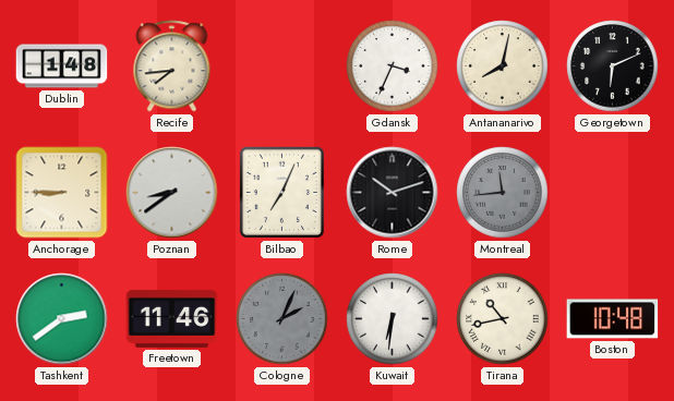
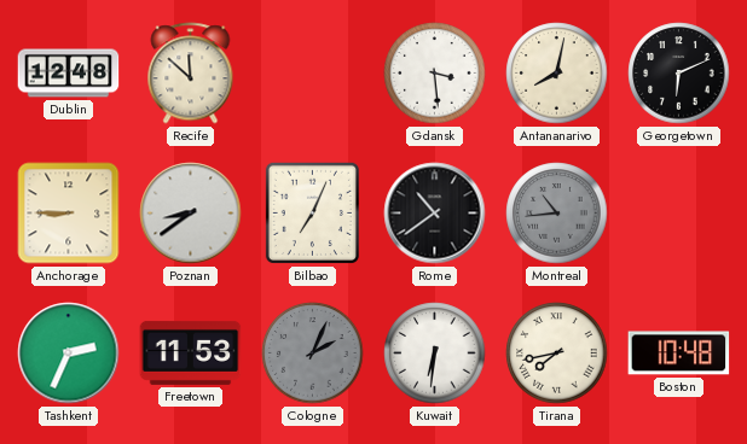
Dublin: 1:48 -> 12:48 (69, 74)
Recife: 7:44 -> 11:52 (191, 74)
Gdansk: 3:34 -> 3:29 (435, 74)
Rome: 10:12 -> 10:39 (435, 214)
Montreal: 11:44 -> 10:44 (557, 214)
Tashkent: 2:39 -> 2:34 (69, 354)
Freetown: 11:46 -> 11:53 (191, 352)
Tirana: 10:43 -> 7:43 (557, 354)
